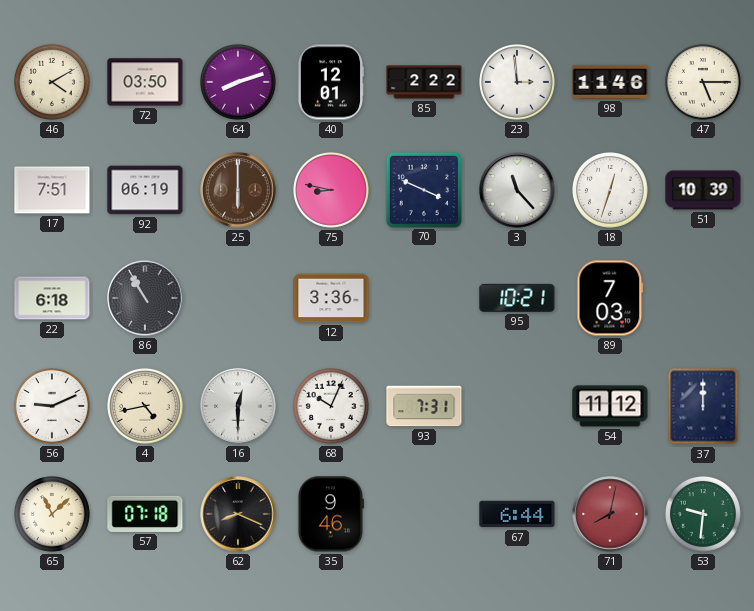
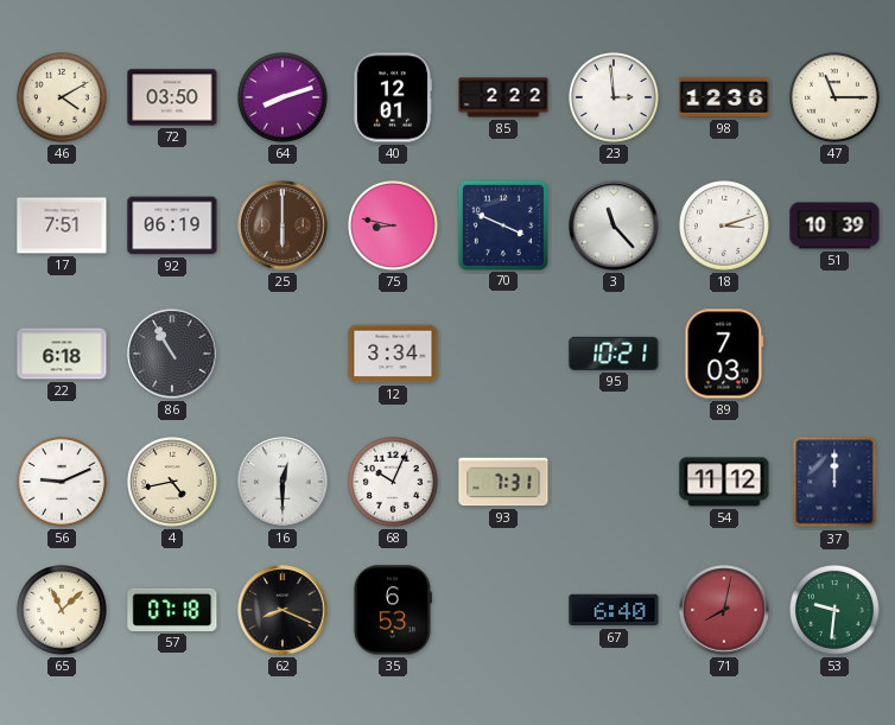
98: 11:46 -> 12:36 (724, 97)
47: 5:15 -> 11:15 (836, 98)
18: 12:33 -> 3:12 (725, 227)
12: 3:36 -> 3:34 (393, 354)
35: 9:46 -> 6:53 (392, 610)
67: 6:44 -> 6:40 (614, 610)
